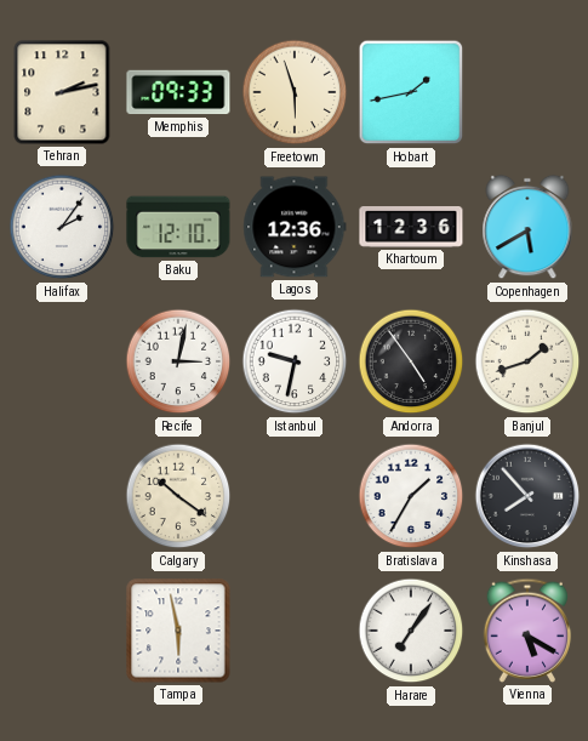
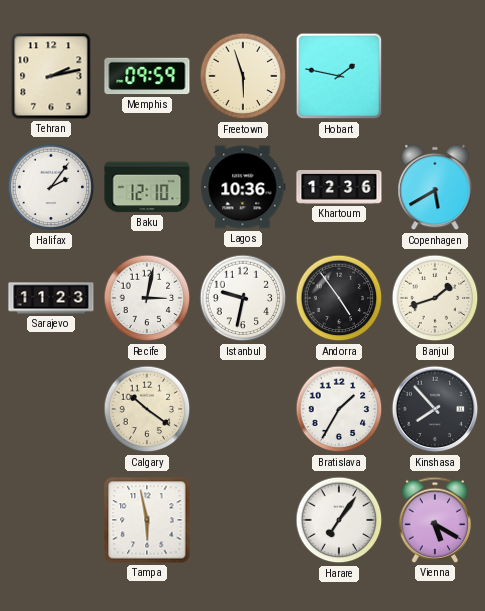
Memphis: 09:33 -> 09:59 (147, 76)
Hobart: 1:43 -> 1:47 (339, 76)
Lagos: 12:36 -> 10:36 (243, 187)
Sarajevo: none -> 11:23 (51, 298)
